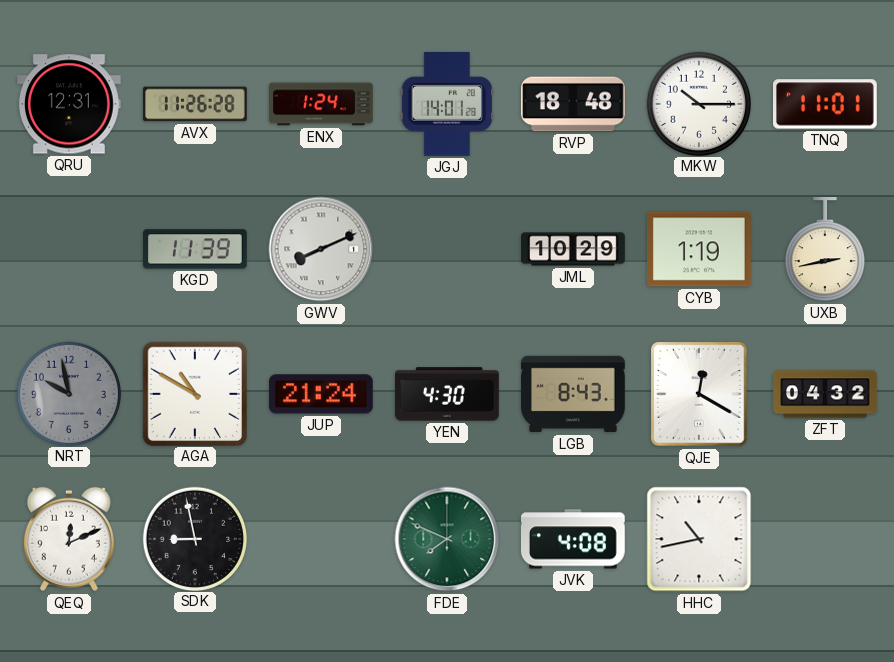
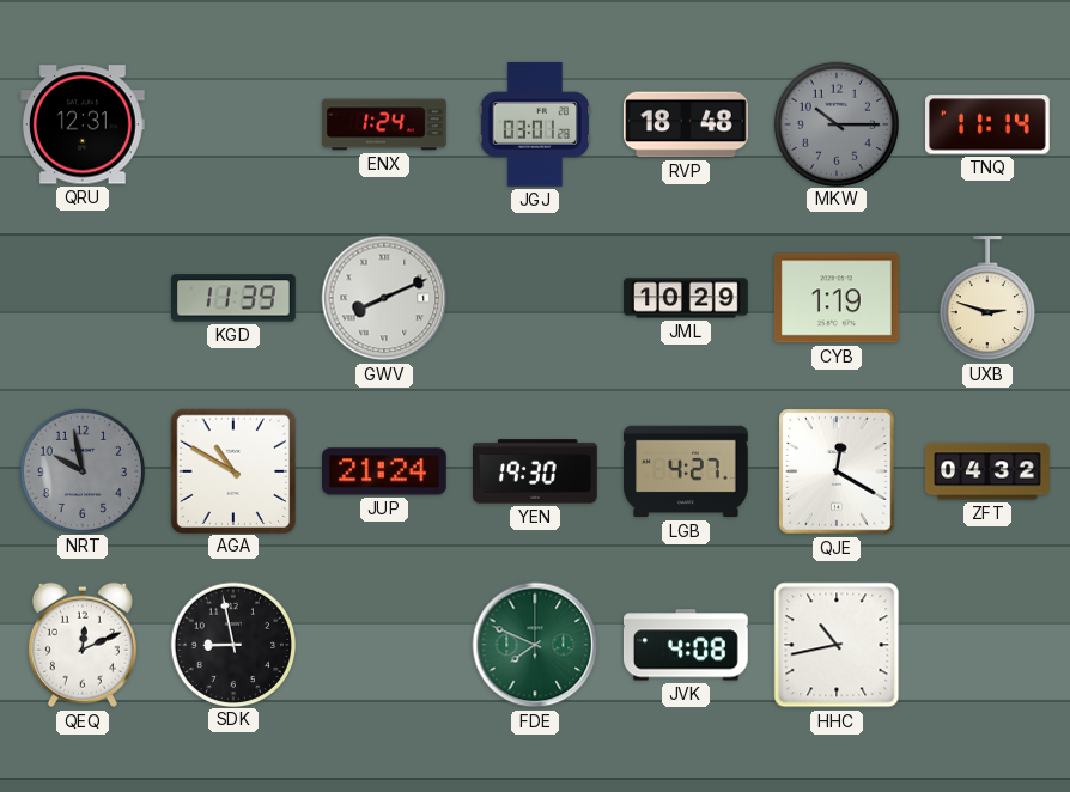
AVX: 11:26 -> none (195, 104)
JGJ: 14:01 -> 03:01 (534, 124)
MKW dial: white -> grey (835, 123)
TNQ: 11:01 -> 11:14 (989, 124)
UXB: 2:43 -> 2:48 (987, 299)
YEN: 4:30 -> 19:30 (536, 471)
LGB: 8:43 -> 4:27 (687, 471)
